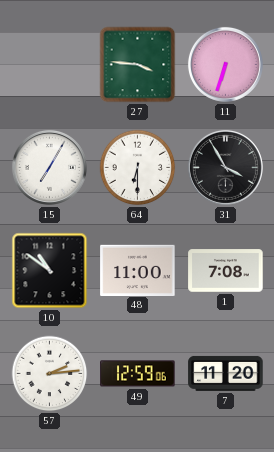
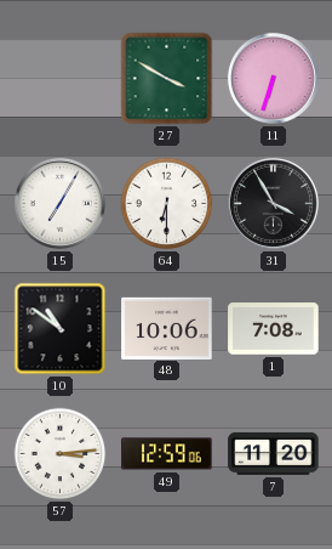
27: 3:46 -> 3:50 (167, 79)
48: 11:00 -> 10:06 (167, 328)
57: 2:14 -> 3:14 (61, 454)
